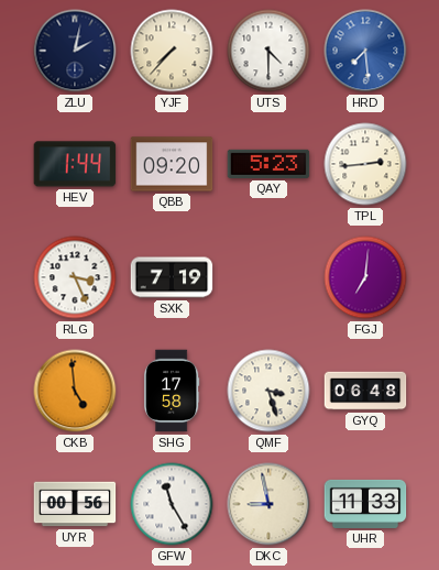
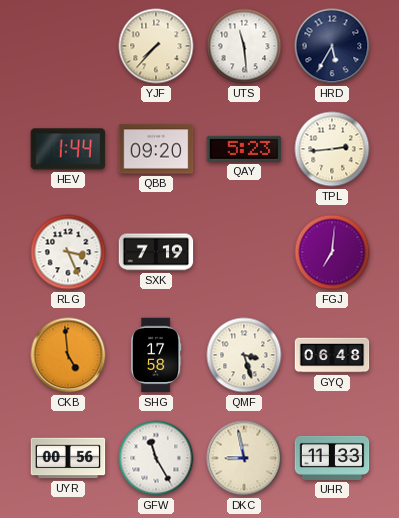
ZLU: 2:02 -> none (75, 51)
UTS: 4:30 -> 11:29 (244, 46)
HRD: 7:29 -> 5:35 (332, 46)
HRD dial: blue -> navy (332, 46)
